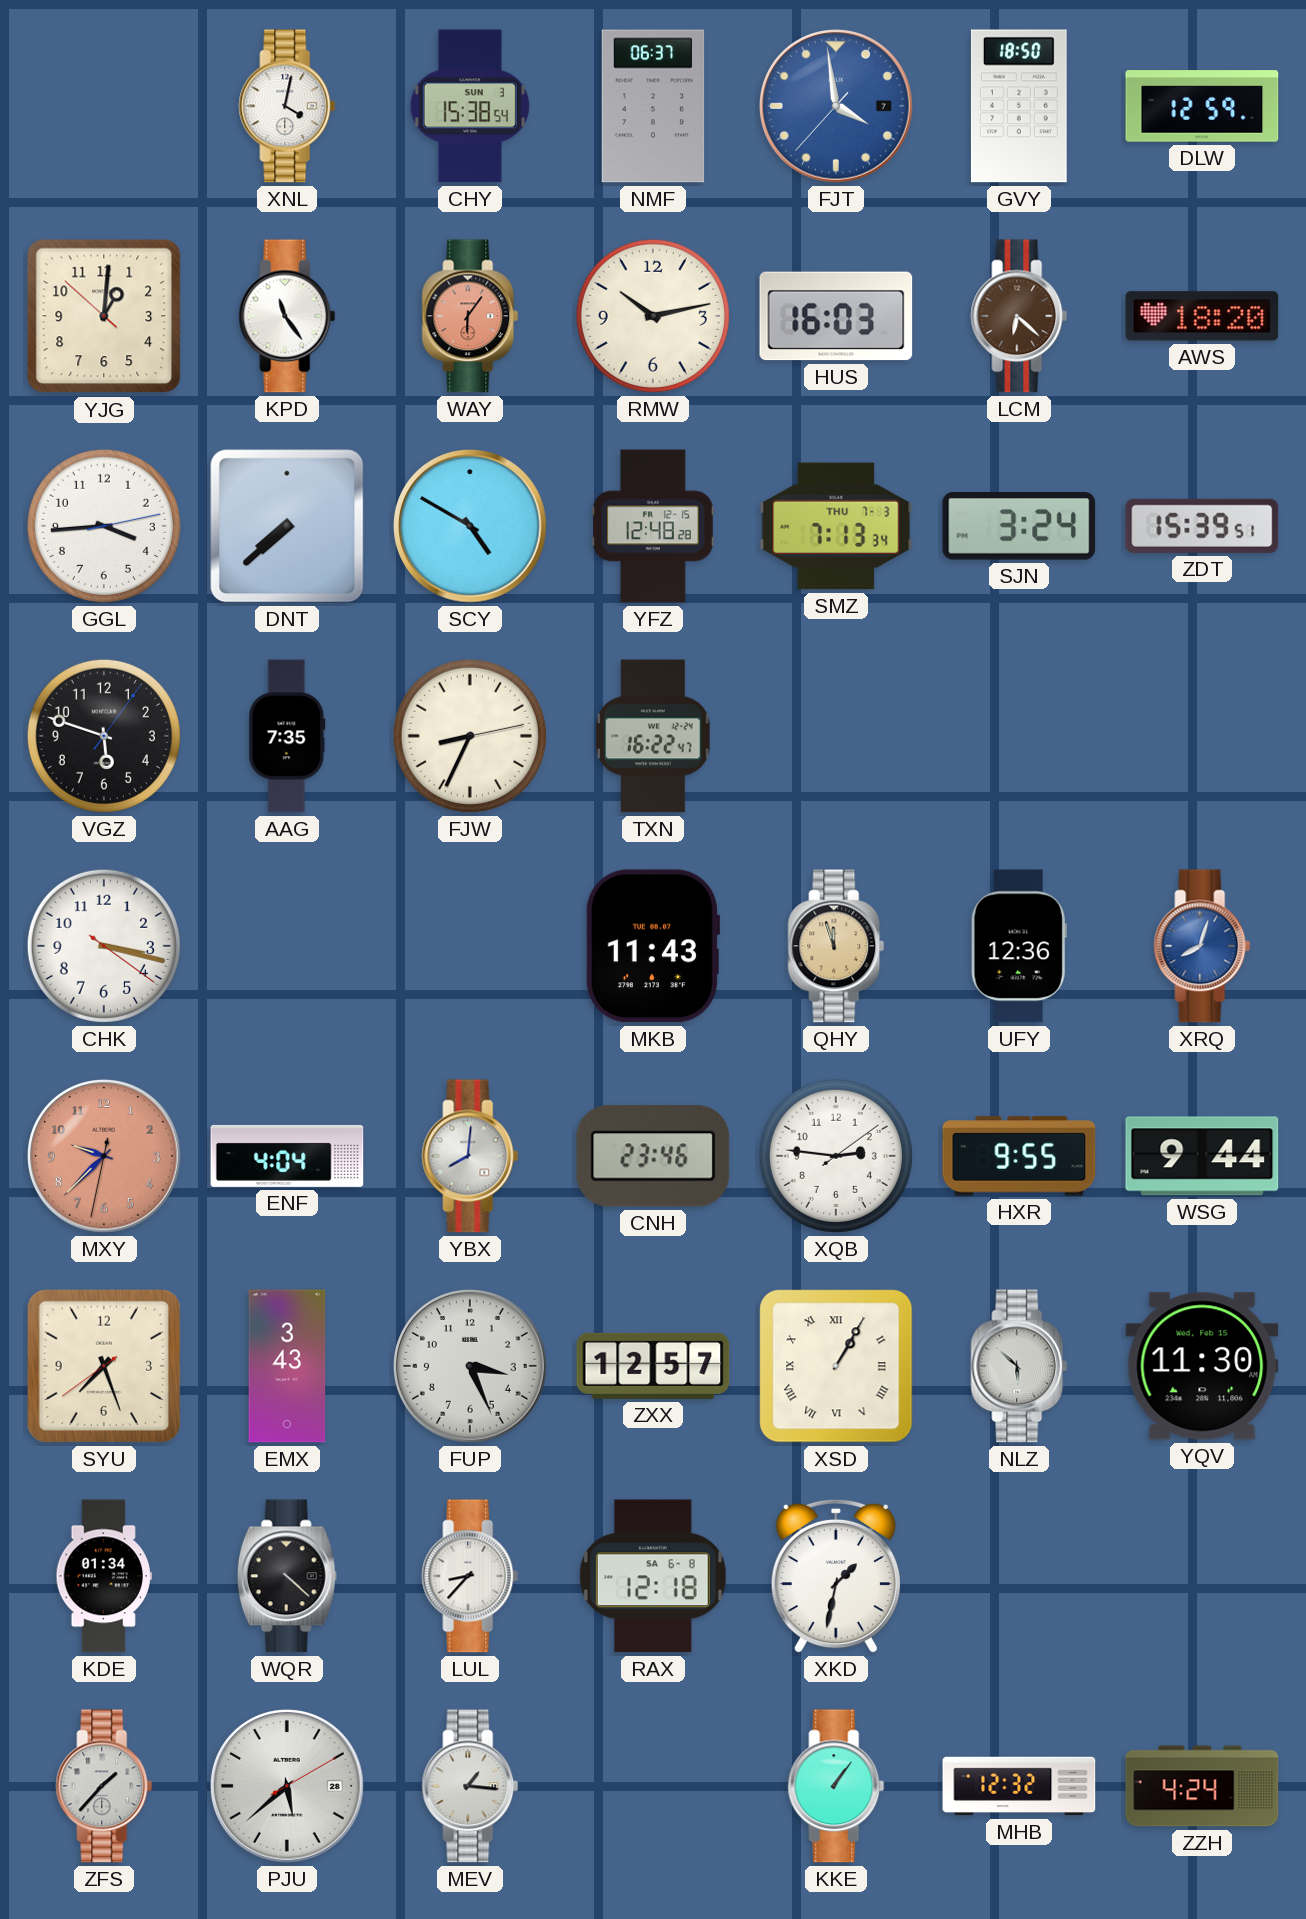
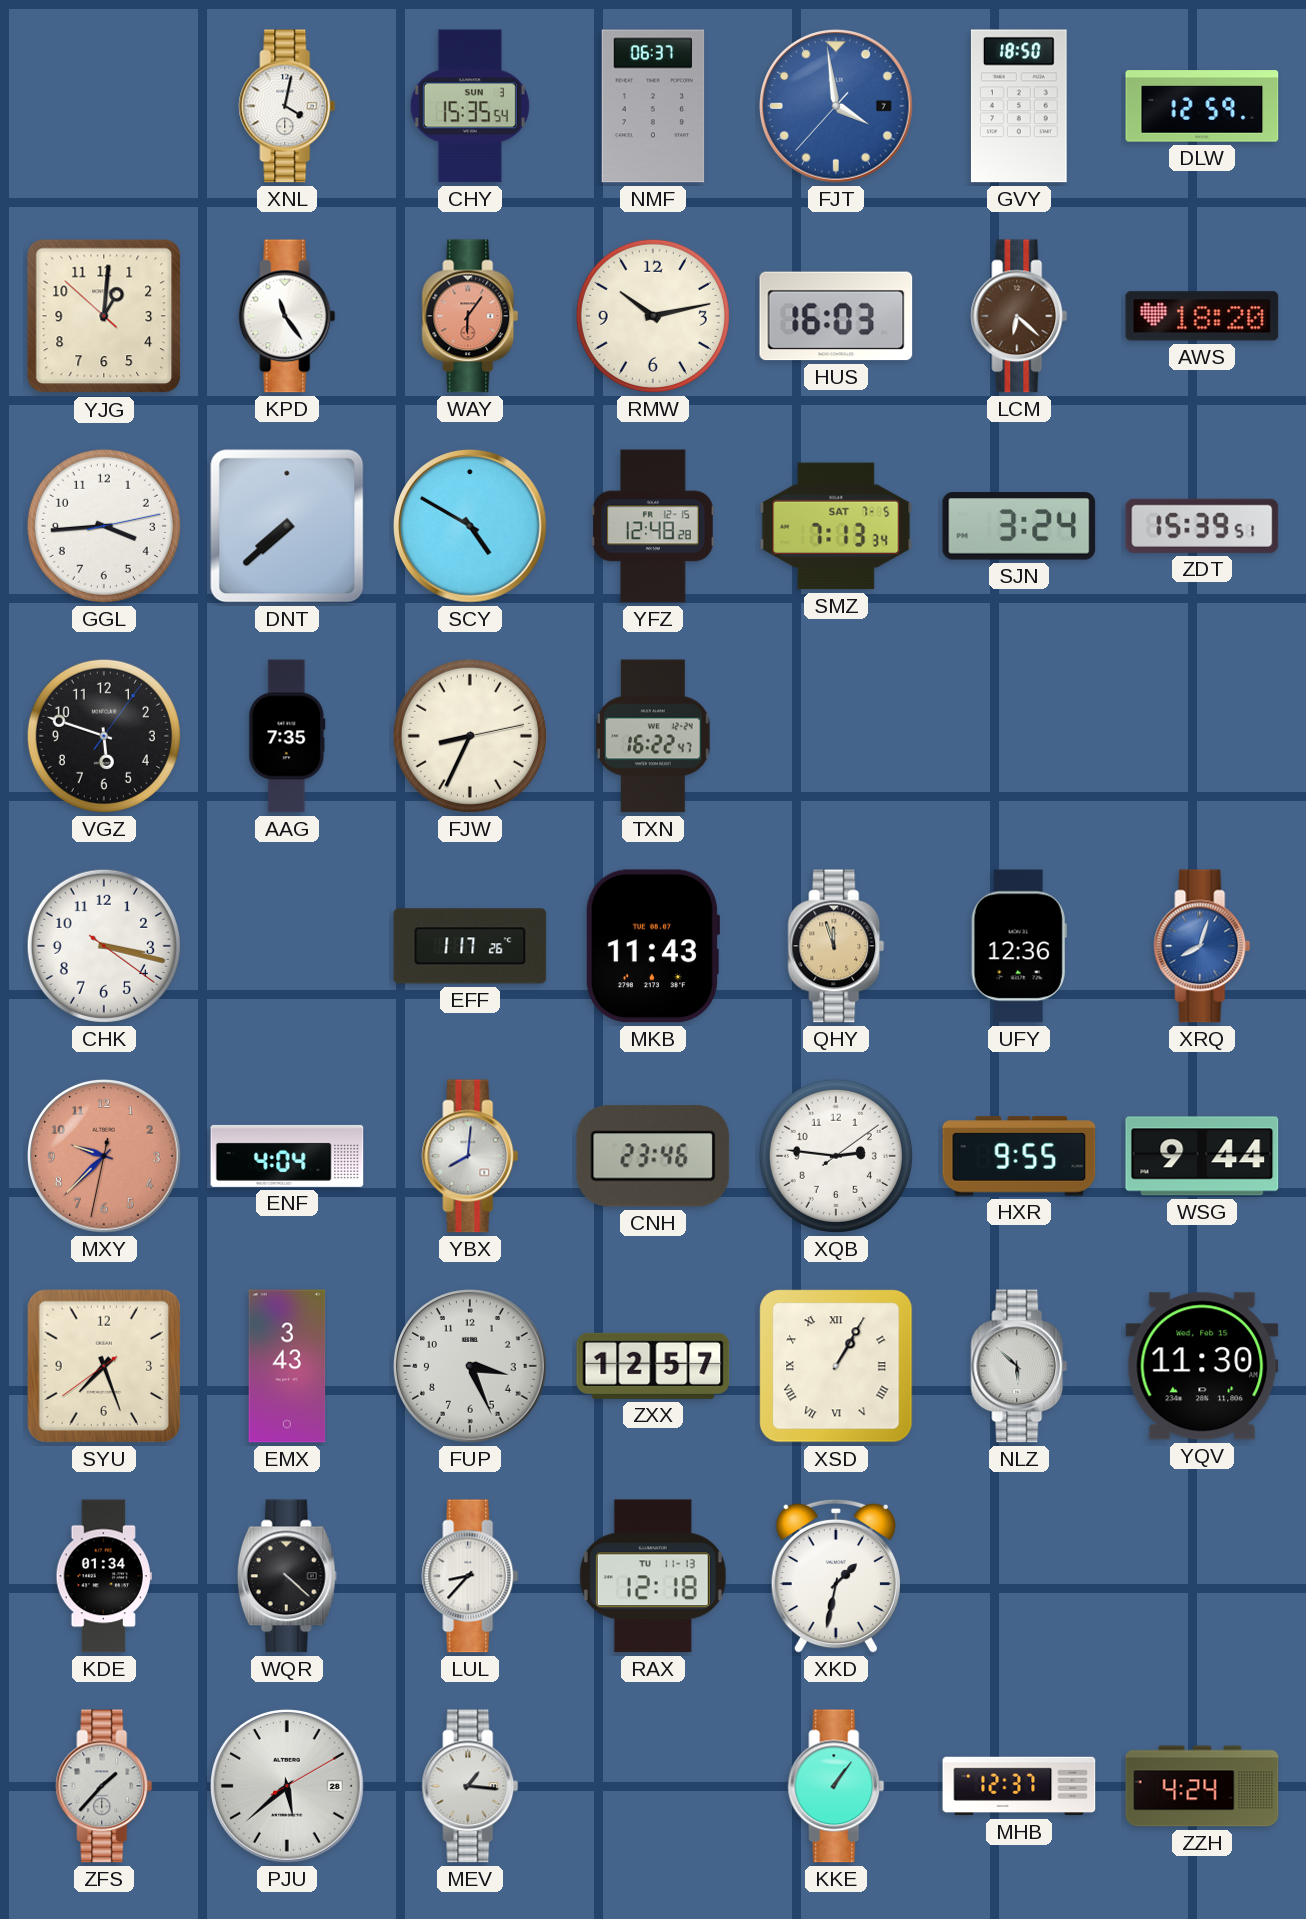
CHY: 15:38 -> 15:35 (470, 106)
SMZ date: THU 7-3 -> SAT 7-5 (836, 526)
EFF: none -> 1:17 (470, 946)
RAX date: SA 6-8 -> TU 11-13 (653, 1576)
MHB: 12:32 -> 12:37 (1019, 1786)
